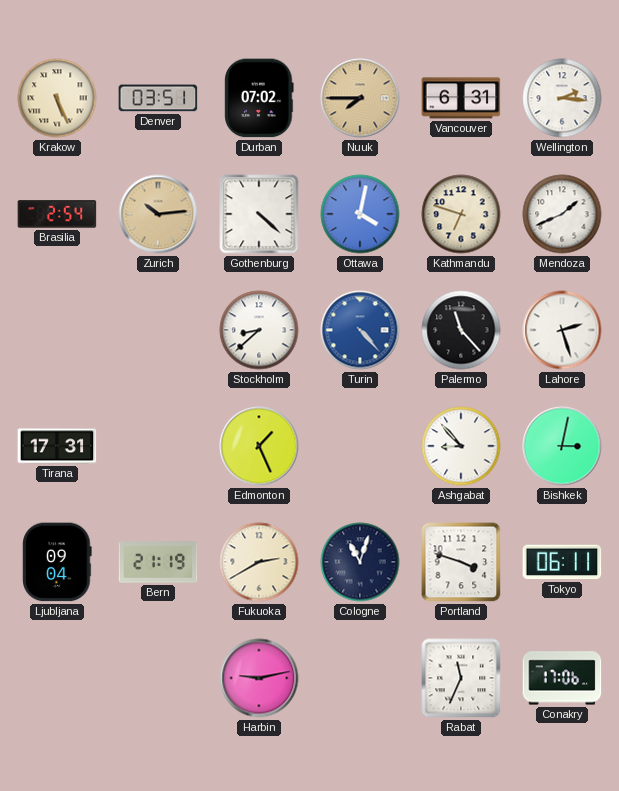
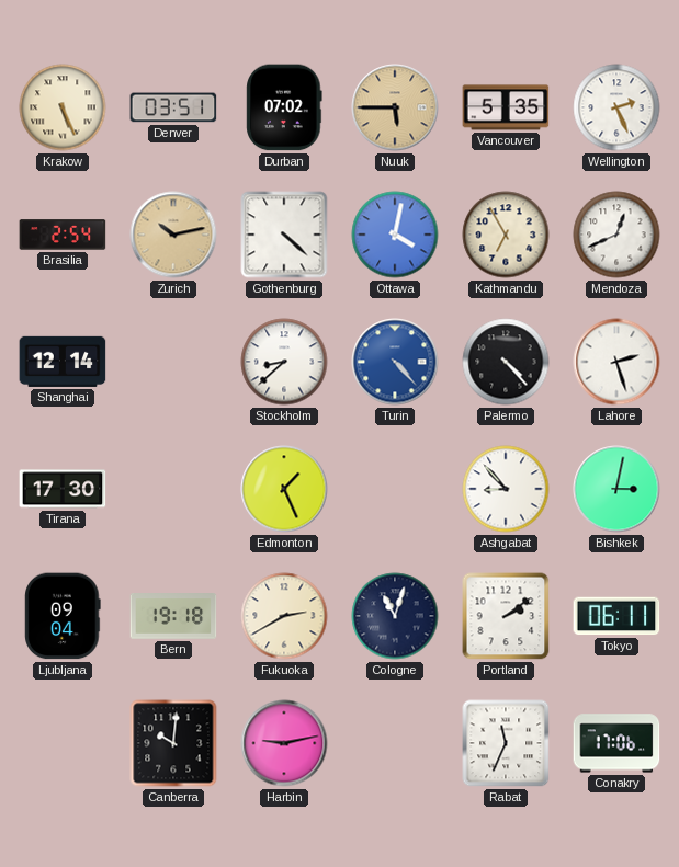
Nuuk: 7:45 -> 5:45 (395, 107)
Vancouver: 6:31 -> 5:35 (506, 107)
Wellington: 2:16 -> 2:26 (616, 107)
Zurich: 10:14 -> 10:13 (173, 235)
Kathmandu: 6:48 -> 6:55 (506, 235)
Mendoza: 1:41 -> 12:41 (616, 235)
Shanghai: none -> 12:14 (63, 362)
Palermo: 11:23 -> 4:23 (506, 362)
Tirana: 17:31 -> 17:30 (63, 489)
Bern: 21:19 -> 19:18 (173, 617)
Portland: 3:48 -> 2:09 (506, 616)
Canberra: none -> 10:01 (173, 743)
